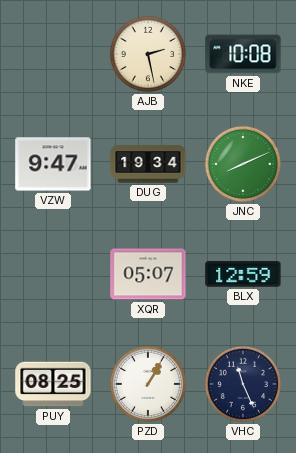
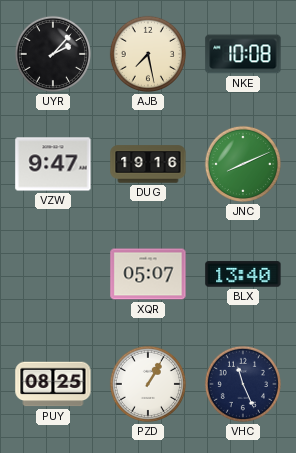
UYR: none -> 2:07 (53, 54)
AJB: 2:28 -> 7:28 (148, 54)
DUG: 19:34 -> 19:16 (148, 164)
BLX: 12:59 -> 13:40 (243, 274)
